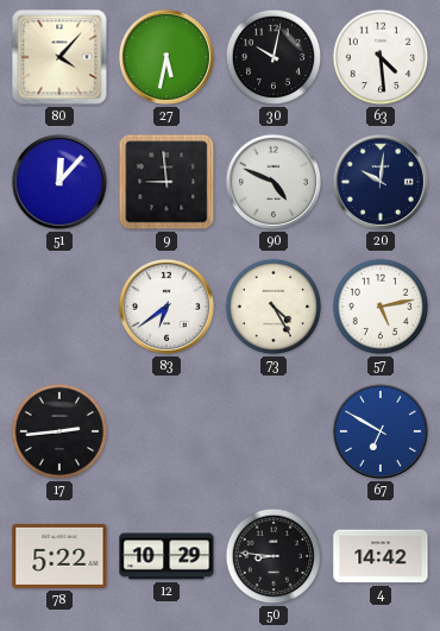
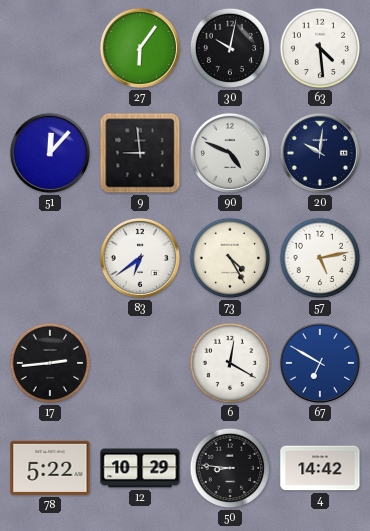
80: 4:07 -> none (59, 57)
27: 5:32 -> 6:06 (140, 48)
6: none -> 12:20 (230, 363)
